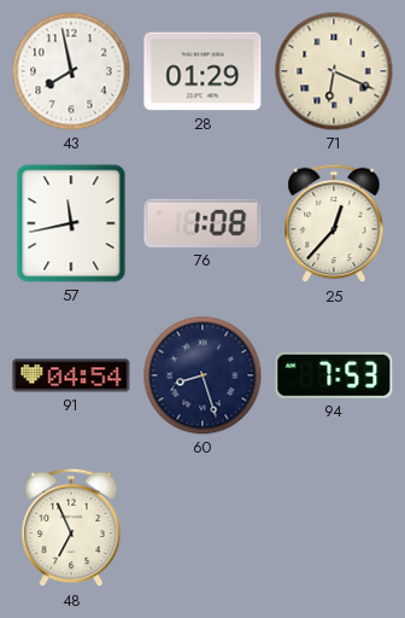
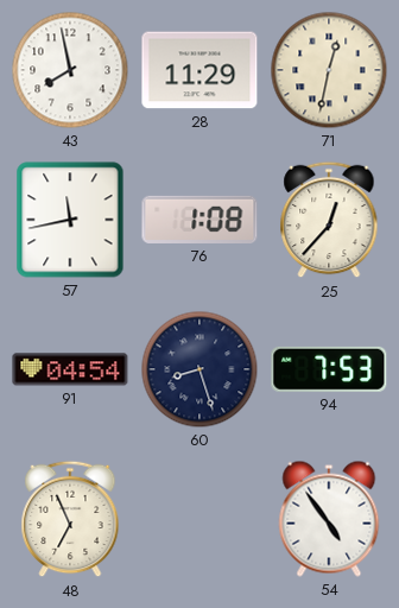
28: 01:29 -> 11:29 (199, 70)
71: 6:19 -> 12:32 (329, 70)
54: none -> 4:54 (329, 519)
